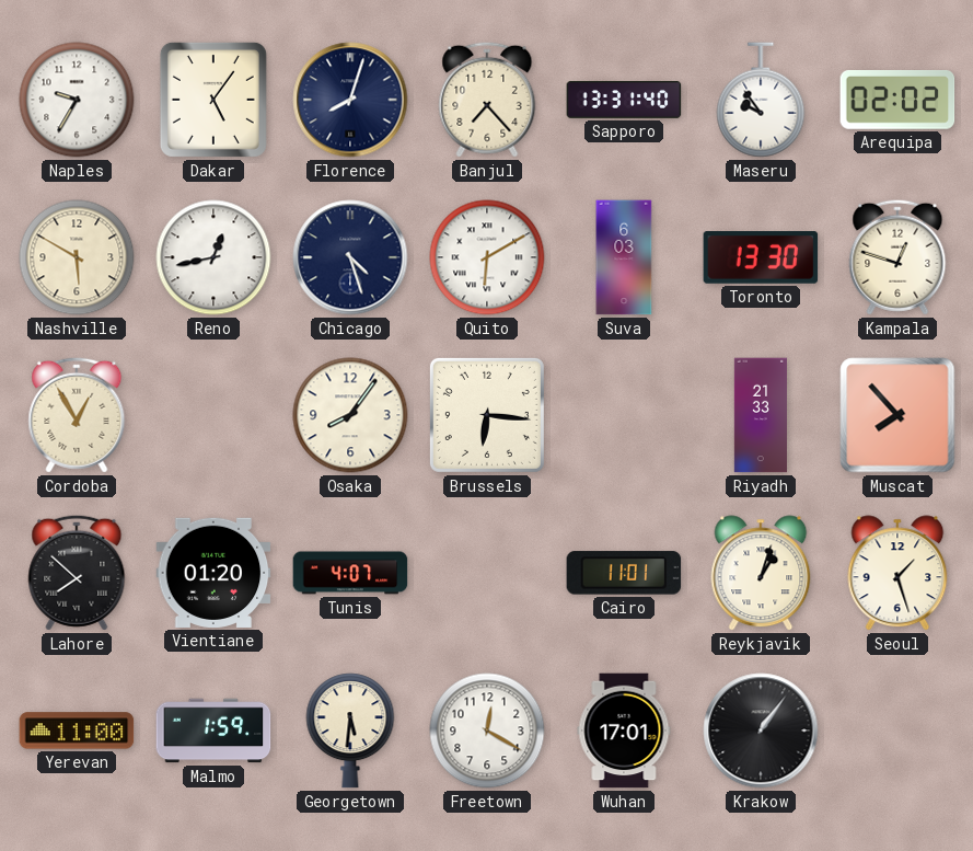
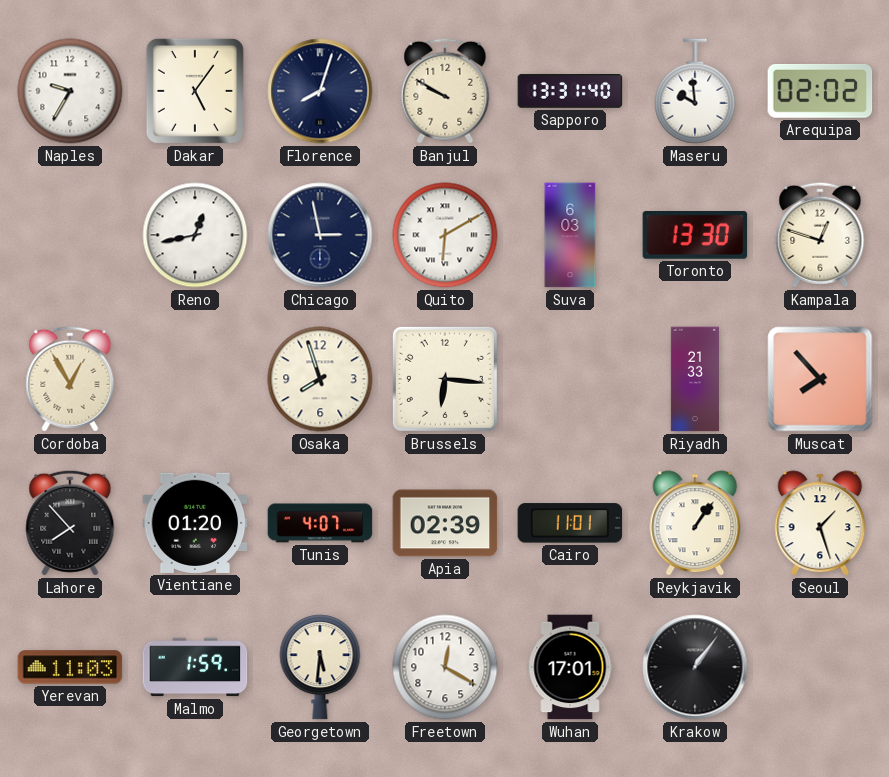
Banjul: 7:23 -> 9:50 (445, 91)
Maseru: 9:54 -> 9:59 (695, 91)
Nashville: 5:50 -> none (77, 257)
Chicago: 4:27 -> 2:58 (320, 235)
Osaka: 8:06 -> 7:57 (320, 379)
Lahore: 7:52 -> 7:53 (70, 523)
Apia: none -> 02:39 (445, 523)
Reykjavik: 1:03 -> 1:06 (695, 523)
Yerevan: 11:00 -> 11:03 (70, 667)
